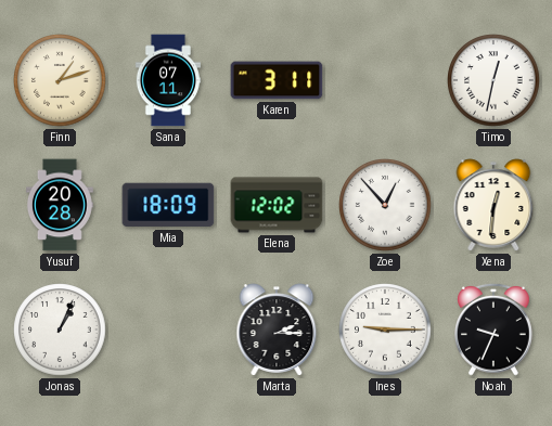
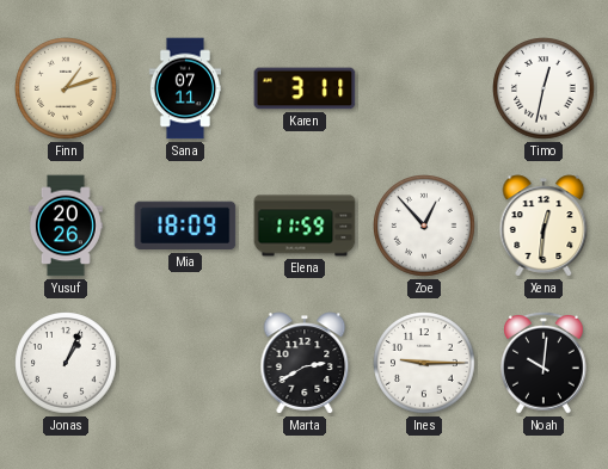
Yusuf: 20:28 -> 20:26 (66, 226)
Elena: 12:02 -> 11:59 (305, 226)
Marta: 2:15 -> 2:40 (305, 363)
Noah: 9:34 -> 10:01 (543, 363)
